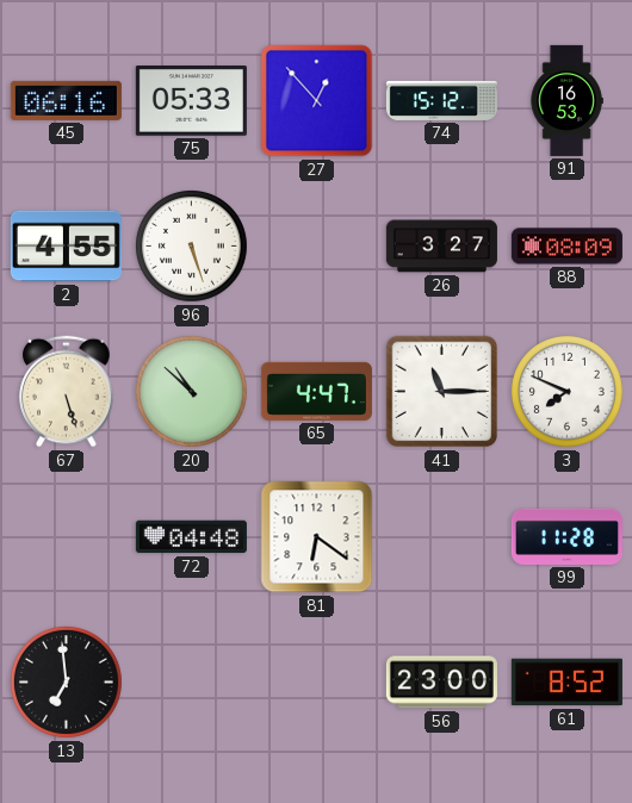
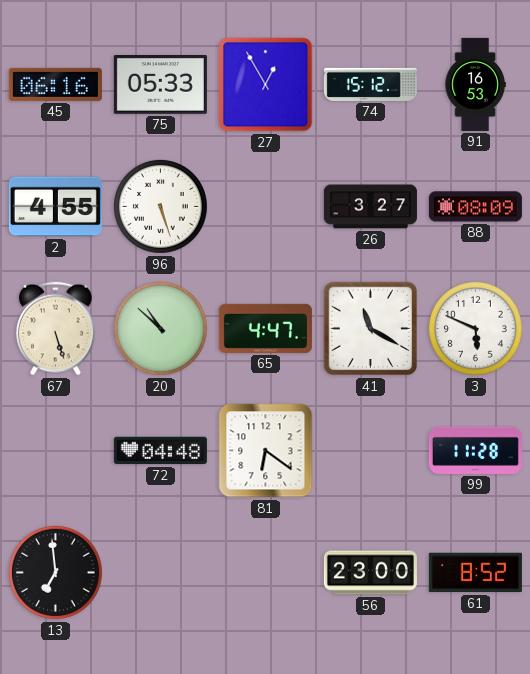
27: 12:53 -> 12:55 (266, 85)
41: 11:15 -> 11:20 (371, 329)
3: 7:49 -> 5:49 (475, 329)
